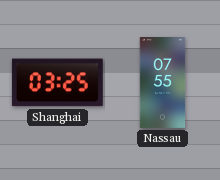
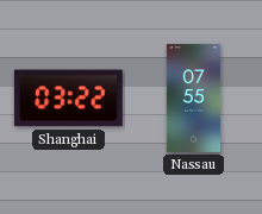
Shanghai: 03:25 -> 03:22 (68, 99)
